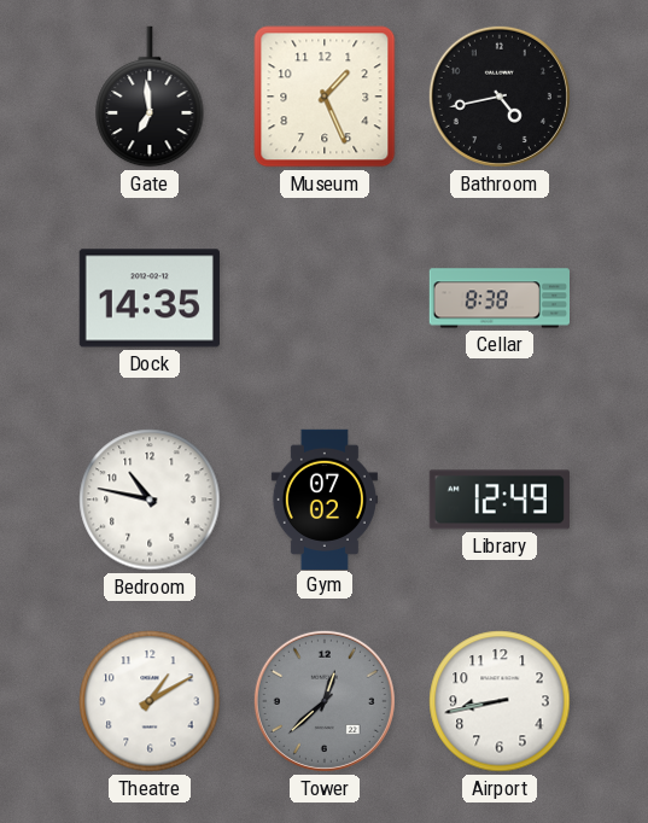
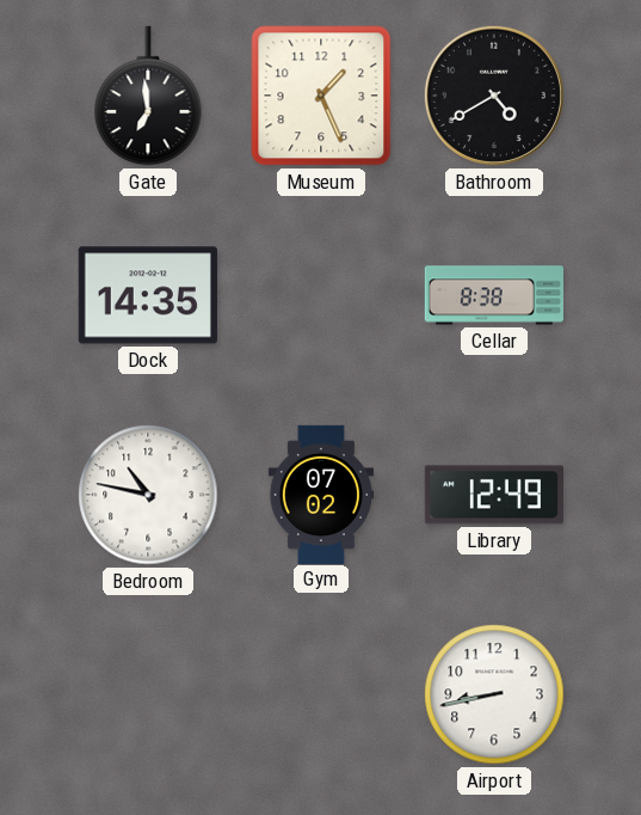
Bathroom: 4:43 -> 4:40 (494, 96)
Theatre: 1:10 -> none (150, 701)
Tower: 12:38 -> none (325, 701)
